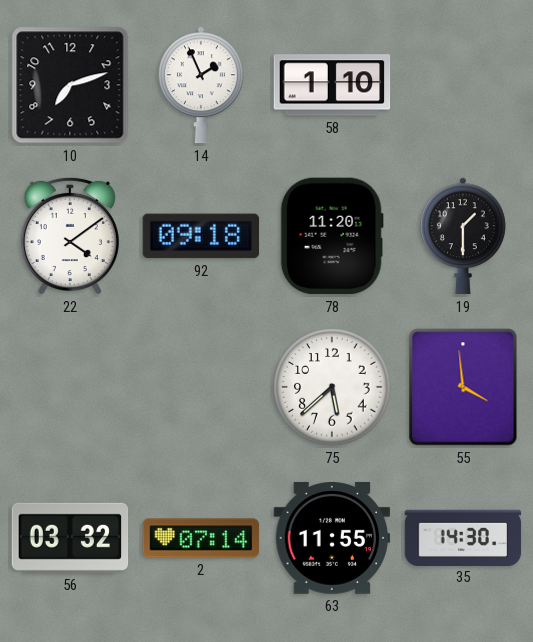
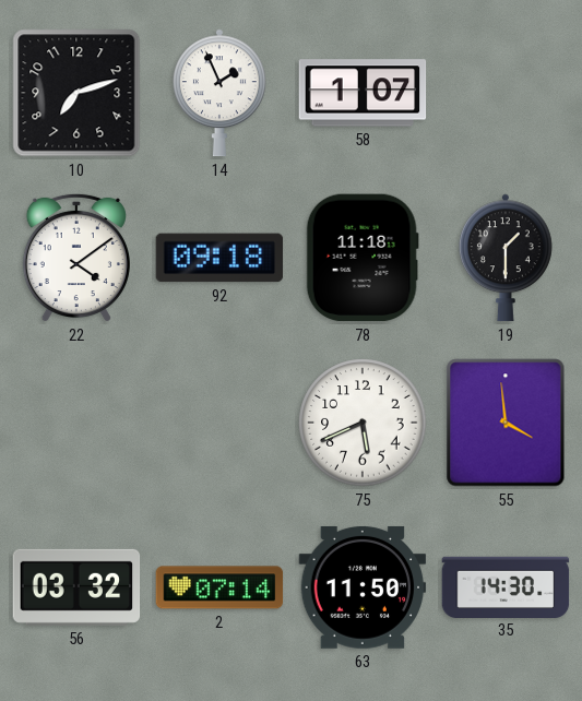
58: 1:10 -> 1:07 (363, 93)
78: 11:20 -> 11:18 (363, 258)
75: 5:38 -> 5:41 (363, 423)
63: 11:55 -> 11:50 (363, 587)
